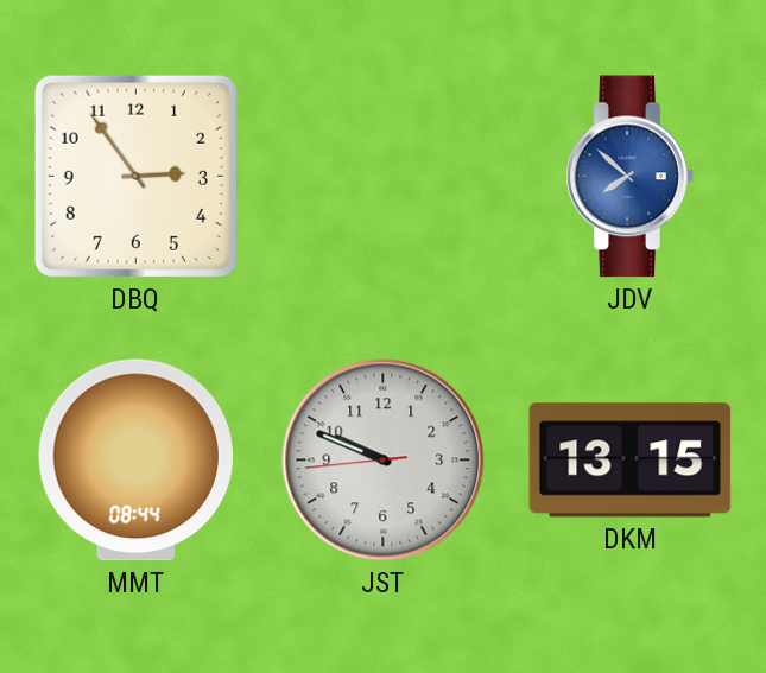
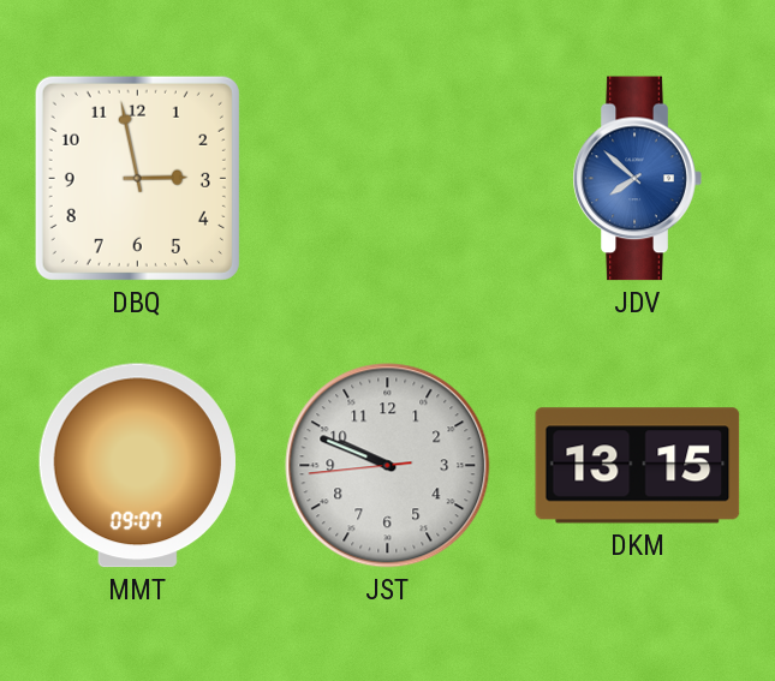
DBQ: 2:54 -> 2:58 (137, 178)
MMT: 08:44 -> 09:07 (137, 466)
